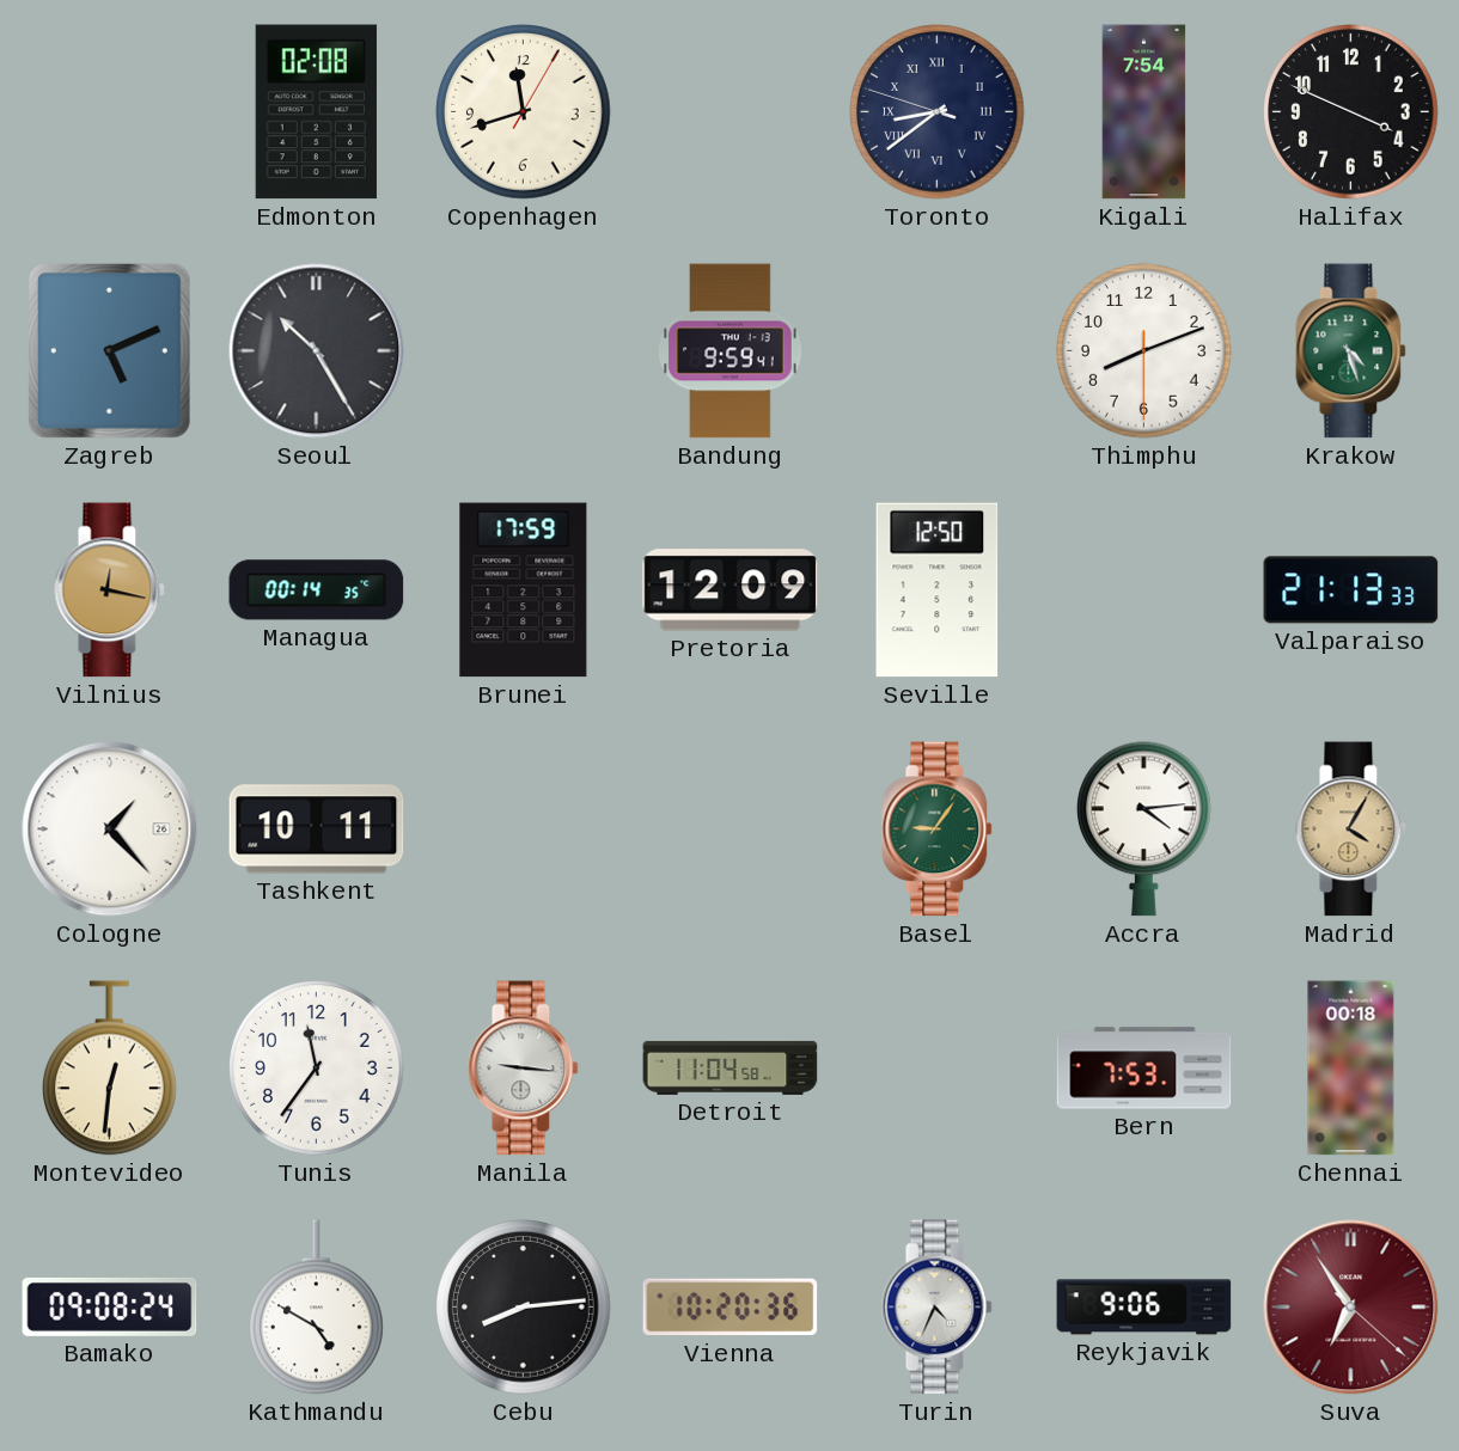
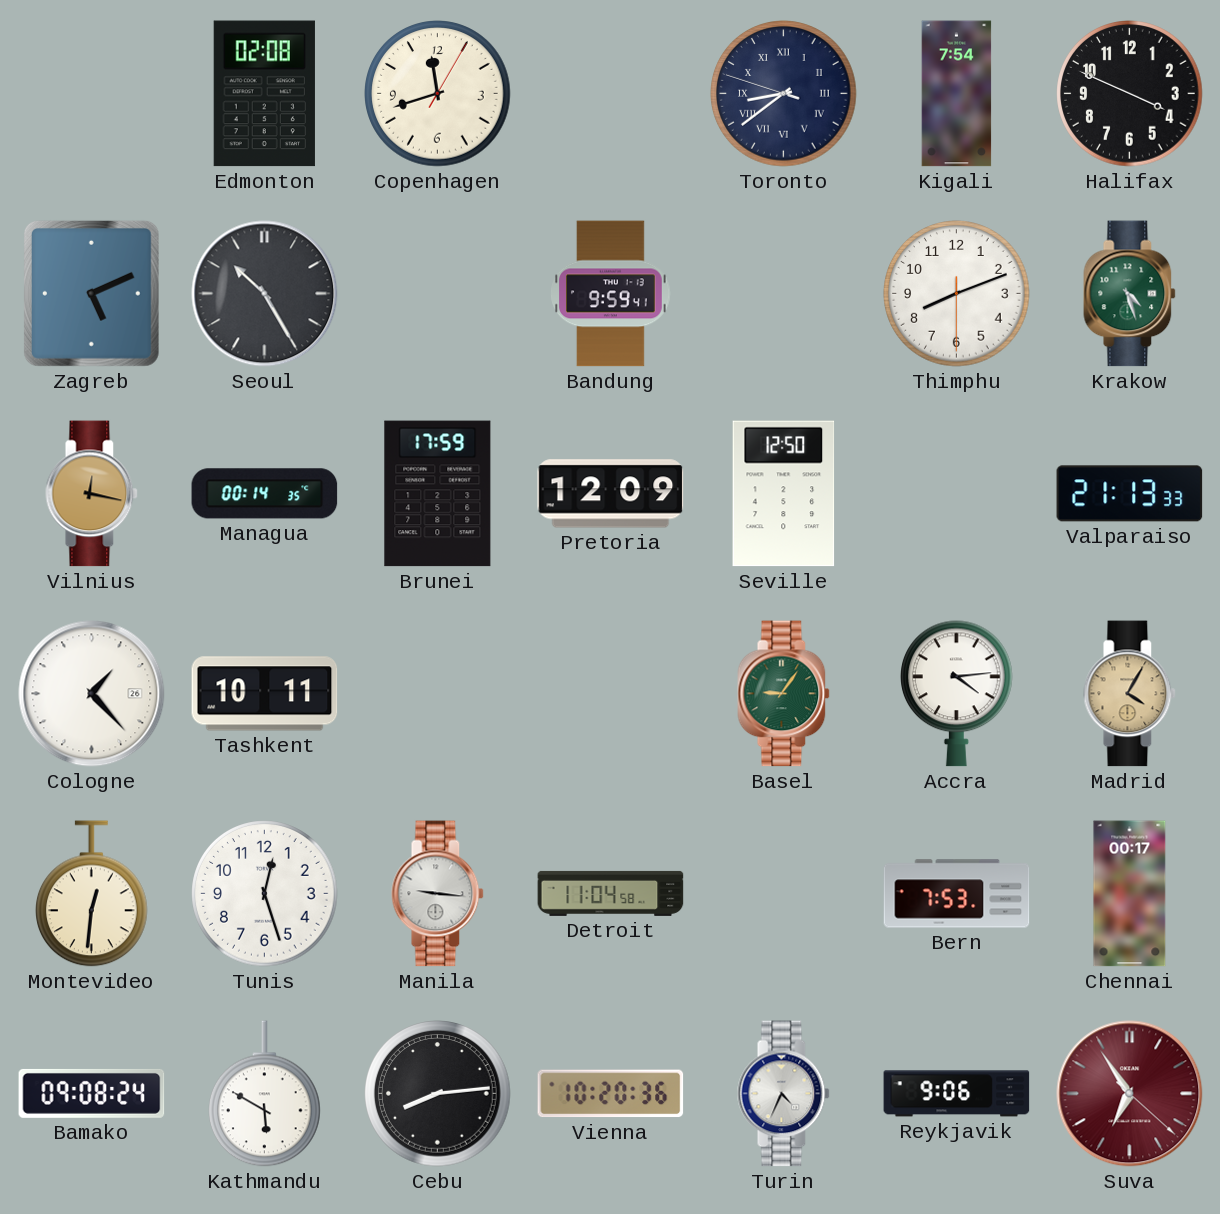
Tunis: 11:36 -> 12:27 (265, 894)
Chennai: 00:18 -> 00:17 (1130, 894)
Kathmandu: 4:50 -> 5:50 (265, 1094)
